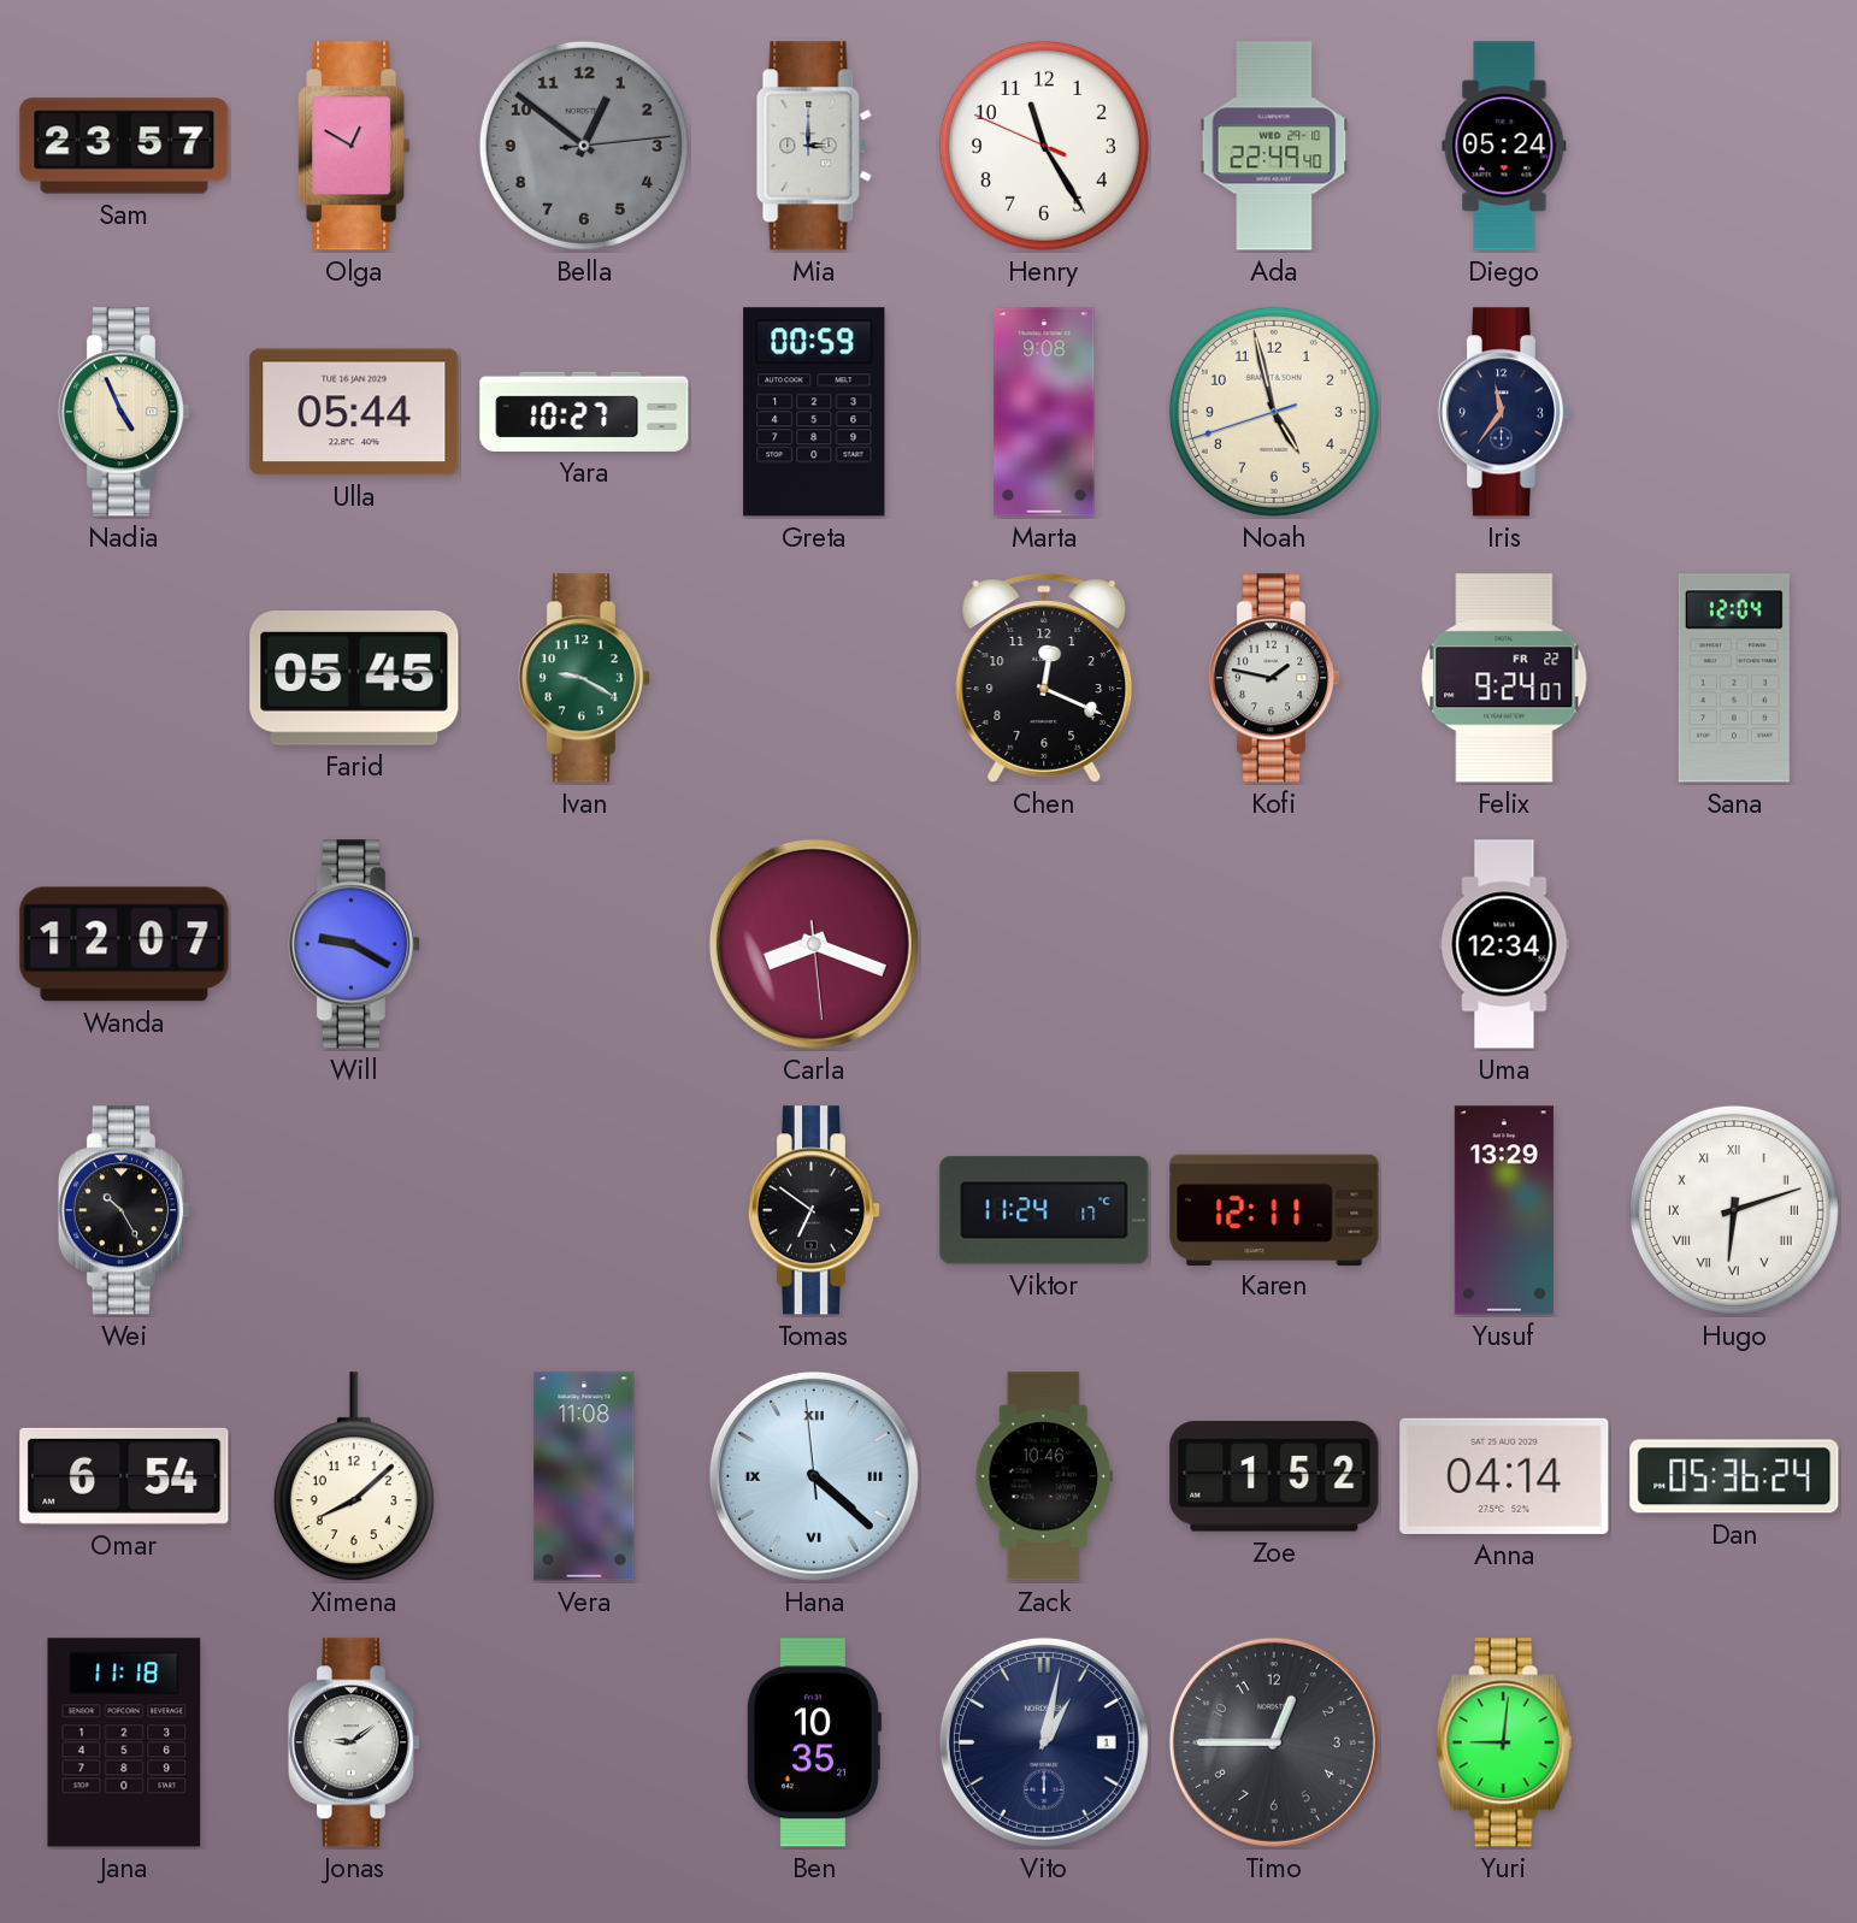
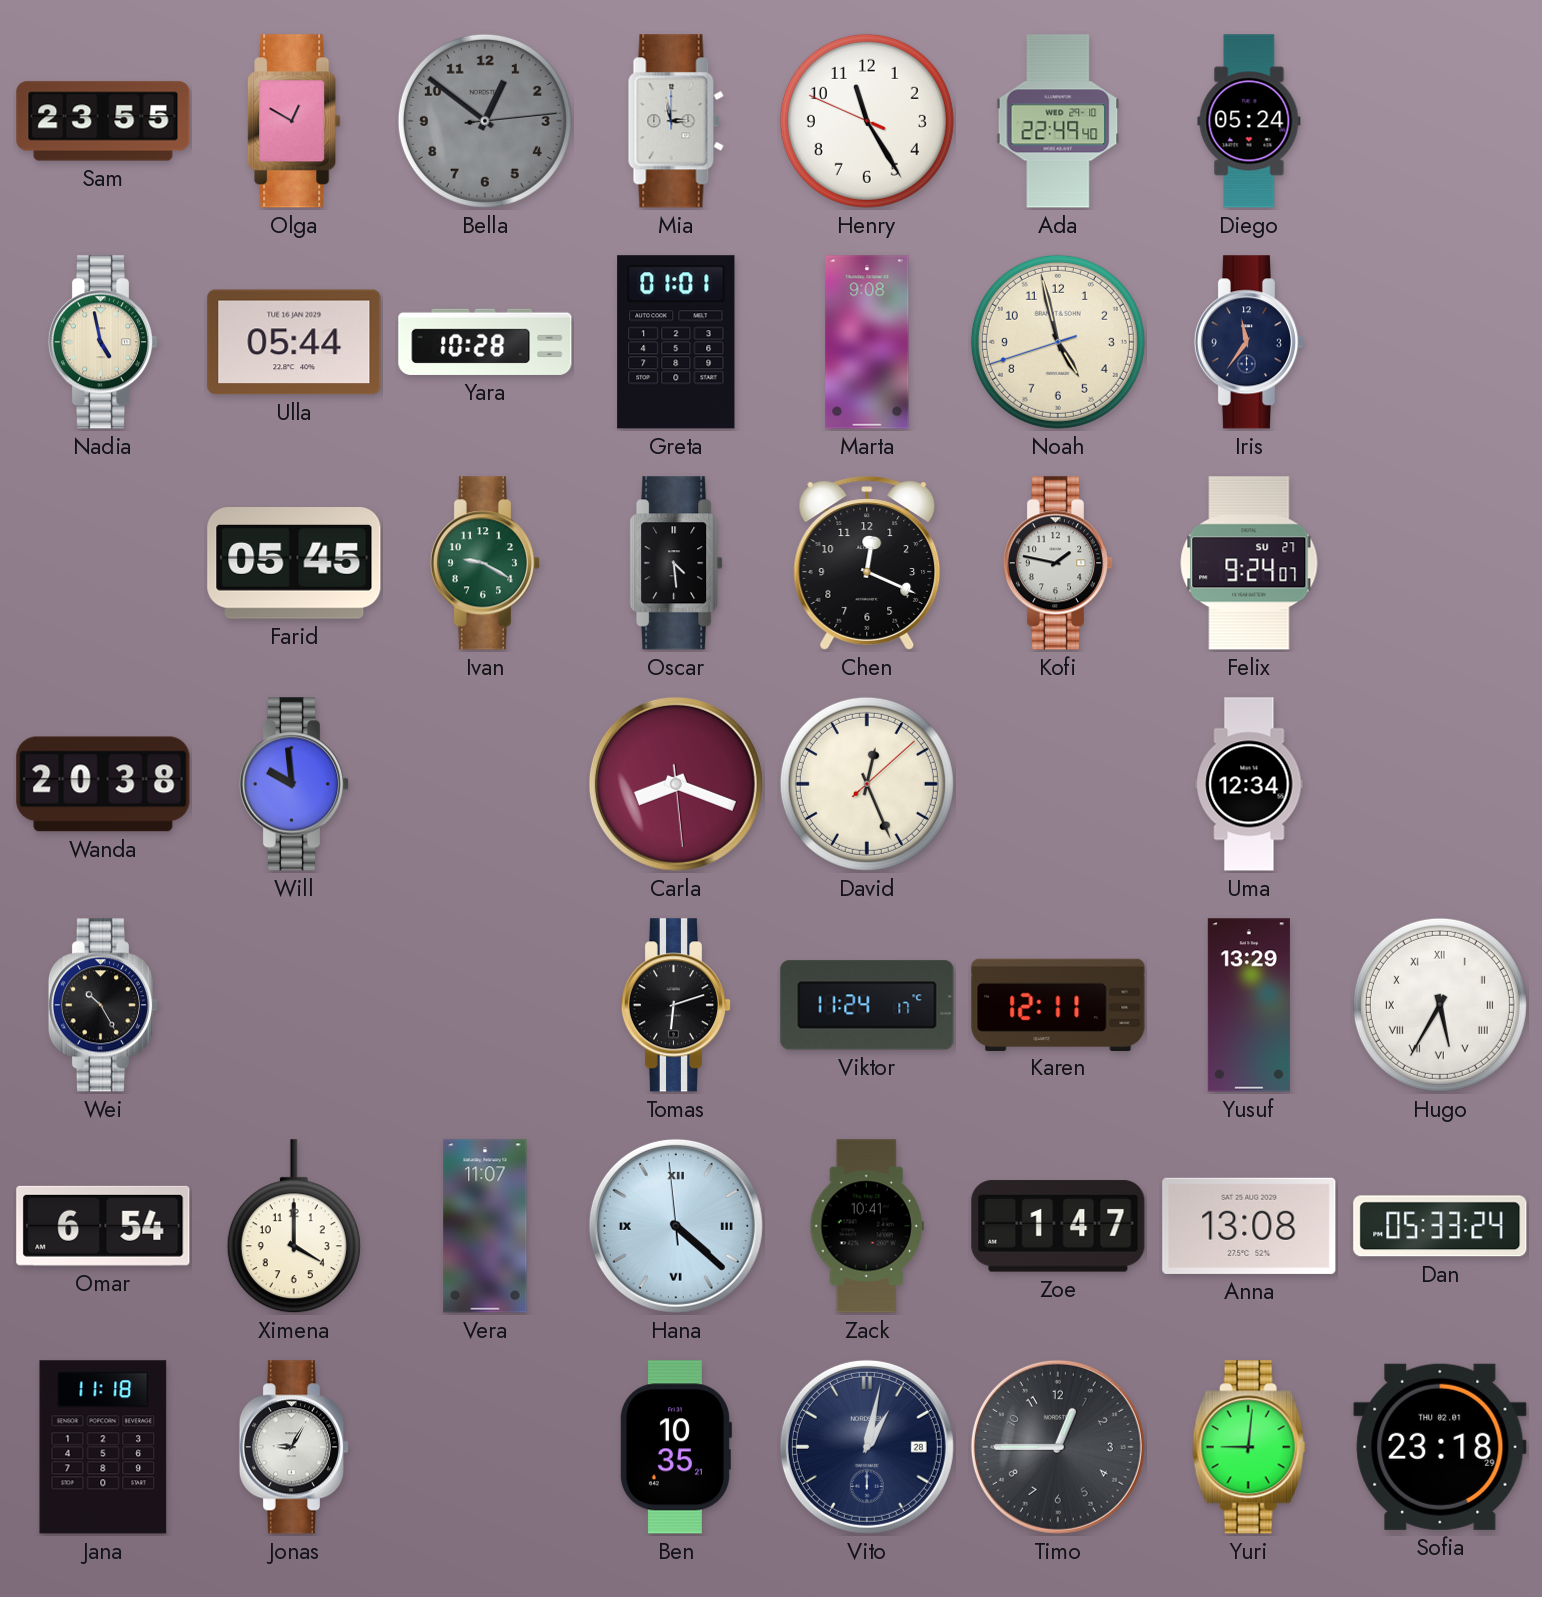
Sam: 23:57 -> 23:55 (103, 121)
Mia: 3:00 -> 2:58 (676, 121)
Nadia: 4:56 -> 4:58 (103, 342)
Yara: 10:27 -> 10:28 (485, 342)
Greta: 00:59 -> 01:01 (676, 342)
Oscar: none -> 4:29 (676, 563)
Felix date: FR 22 -> SU 27 (1249, 563)
Sana: 12:04 -> none (1734, 678)
Wanda: 12:07 -> 20:38 (103, 784)
Will: 9:20 -> 9:59 (294, 784)
David: none -> 12:26 (867, 784)
Tomas: 6:51 -> 6:12 (676, 1005)
Hugo: 6:12 -> 5:35 (1440, 1005)
Ximena: 8:08 -> 4:00 (294, 1227)
Vera: 11:08 -> 11:07 (485, 1226)
Zack: 10:46 -> 10:41 (867, 1226)
Zoe: 1:52 -> 1:47 (1058, 1226)
Anna: 04:14 -> 13:08 (1249, 1226)
Dan: 05:36 -> 05:33 (1440, 1226)
Jonas: 9:09 -> 9:05 (294, 1447)
Vito date: 1 -> 28 (867, 1447)
Sofia: none -> 23:18 (1440, 1447)
